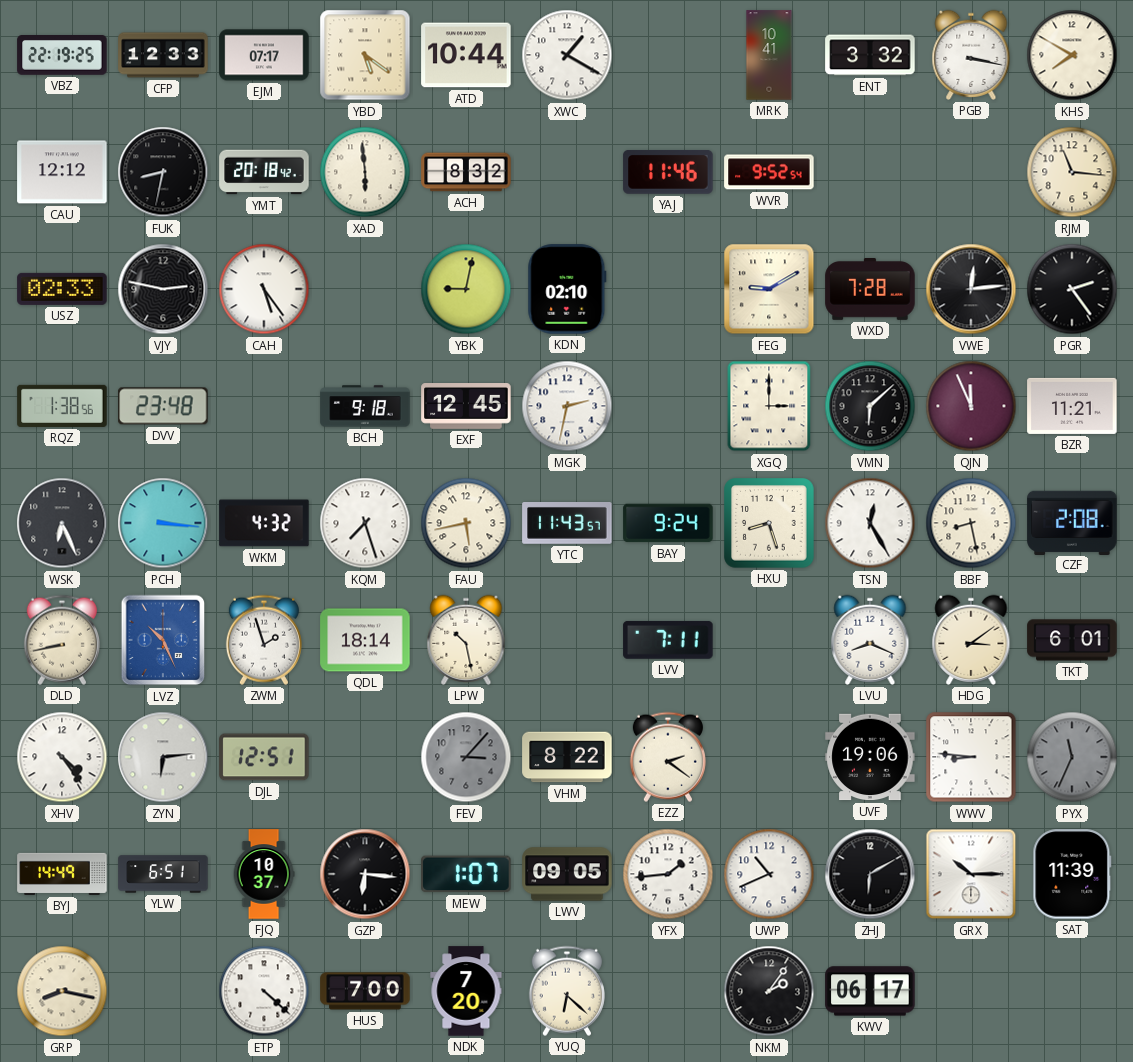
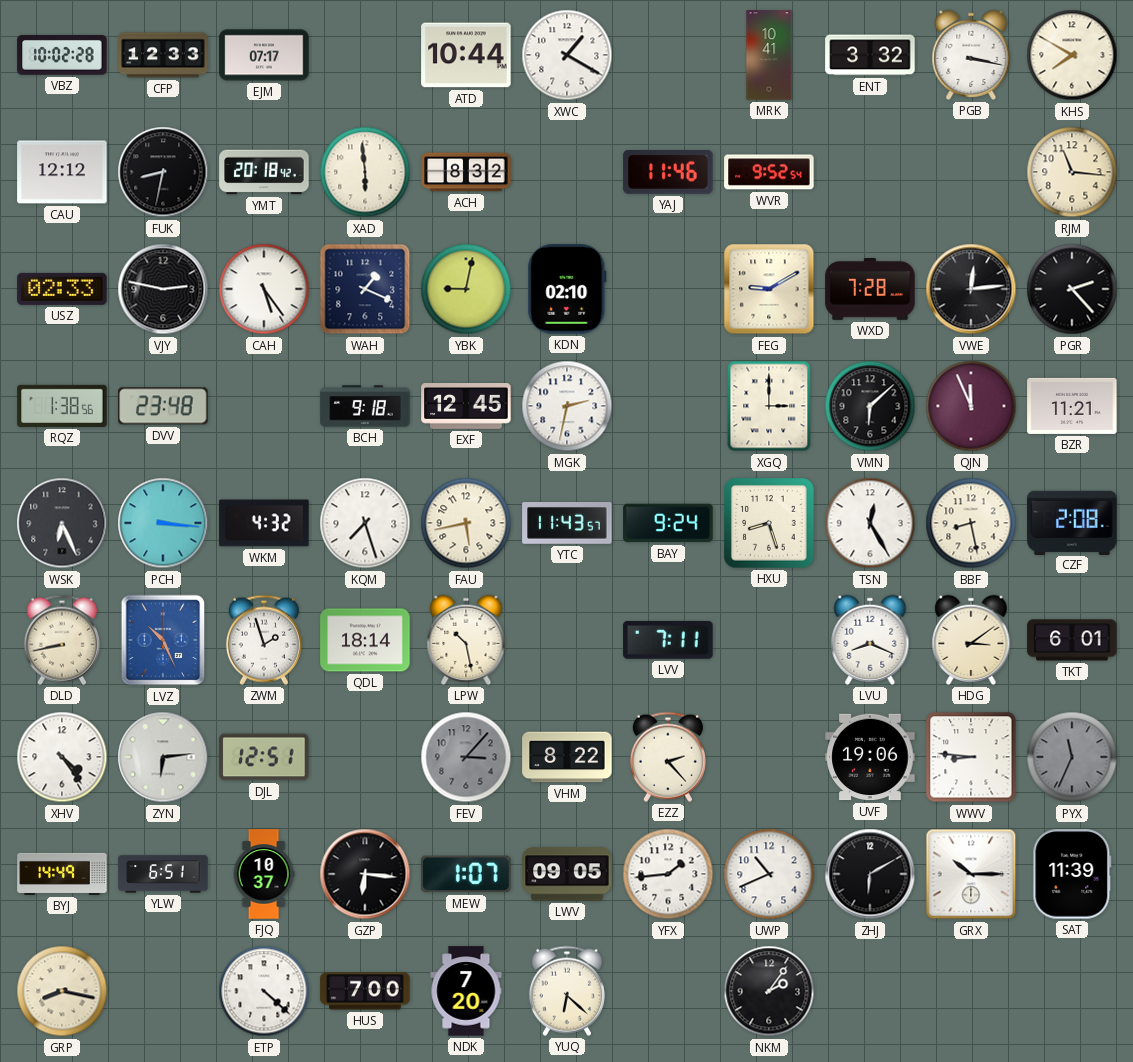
VBZ: 22:19 -> 10:02 (62, 56)
YBD: 5:21 -> none (365, 55)
WAH: none -> 1:19 (365, 289)
PGR: 2:24 -> 2:23 (1072, 289)
EZZ: 2:21 -> 2:23 (668, 757)
KWV: 06:17 -> none (870, 991)
